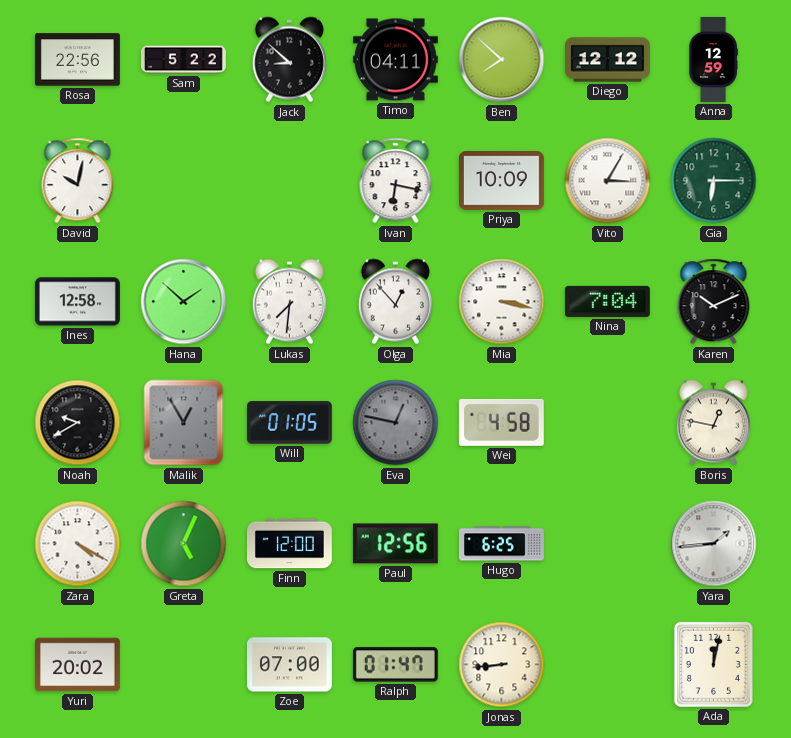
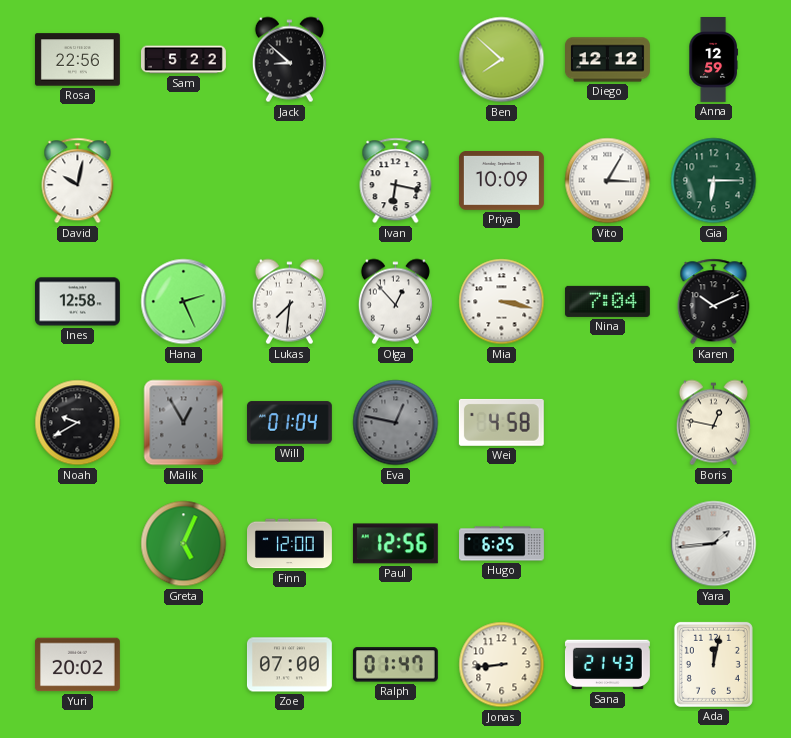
Timo: 04:11 -> none (395, 60)
Hana: 1:52 -> 2:26 (184, 302)
Will: 01:05 -> 01:04 (289, 423)
Zara: 4:20 -> none (78, 544)
Sana: none -> 21:43 (607, 665)
